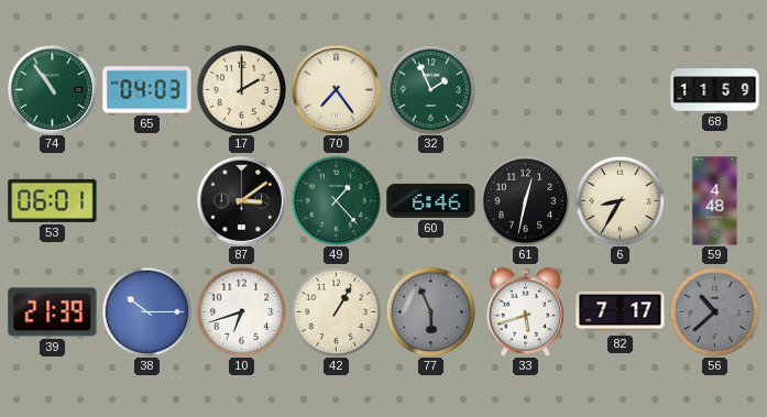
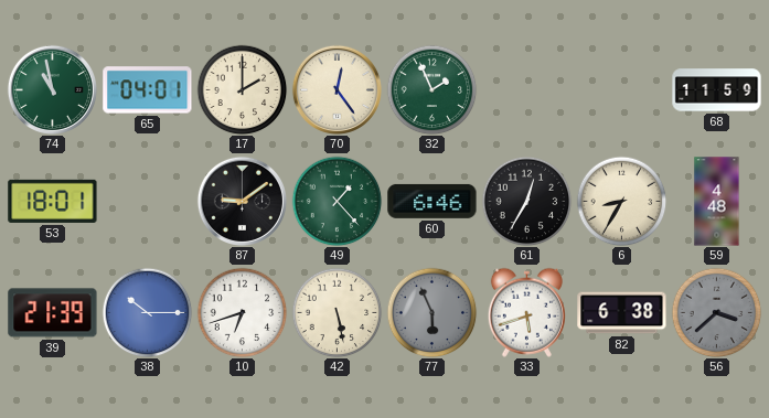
74: 10:54 -> 10:58 (52, 89)
65: 04:03 -> 04:01 (148, 90)
70: 7:24 -> 12:24 (337, 89)
53: 06:01 -> 18:01 (53, 201)
87: 3:09 -> 9:09 (242, 201)
61: 12:32 -> 12:35 (526, 201)
42: 1:05 -> 5:28 (337, 312)
82: 7:17 -> 6:38 (622, 313)
56: 10:38 -> 3:38 (716, 312)
